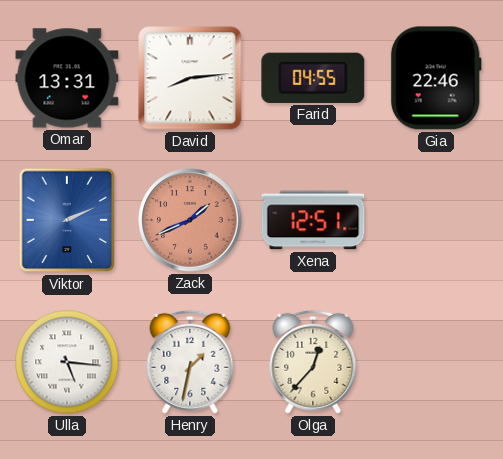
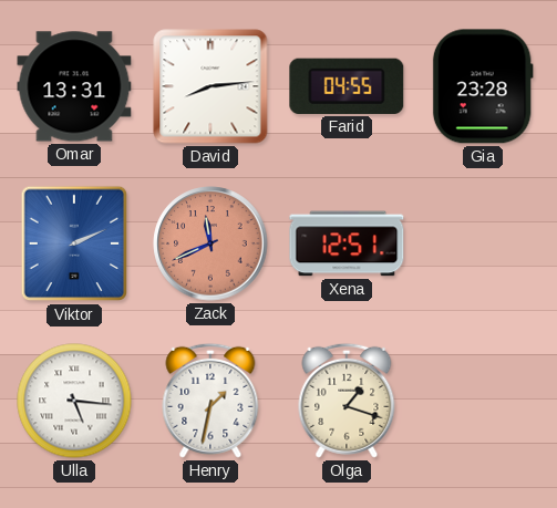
Gia: 22:46 -> 23:28 (483, 86)
Zack: 1:41 -> 11:41 (210, 243)
Olga: 12:37 -> 1:18 (347, 401)
